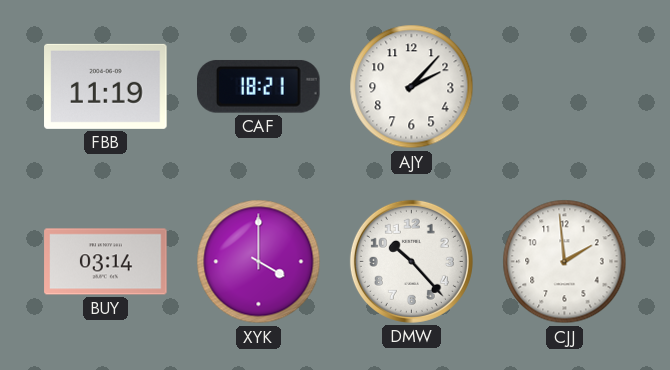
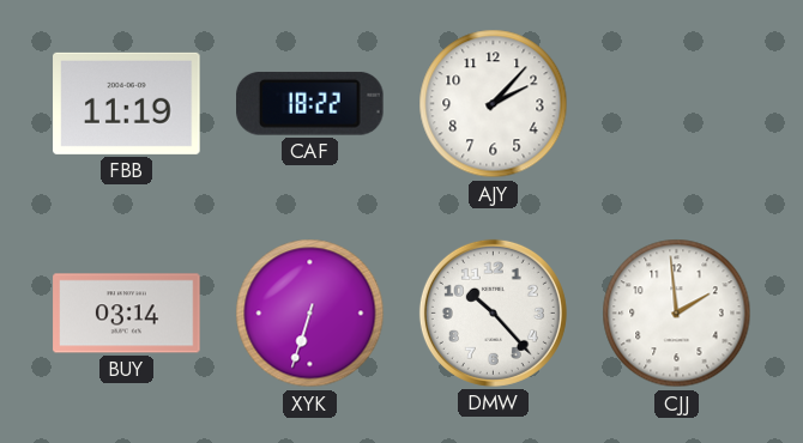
CAF: 18:21 -> 18:22 (310, 103)
XYK: 4:00 -> 6:33 (310, 314)
